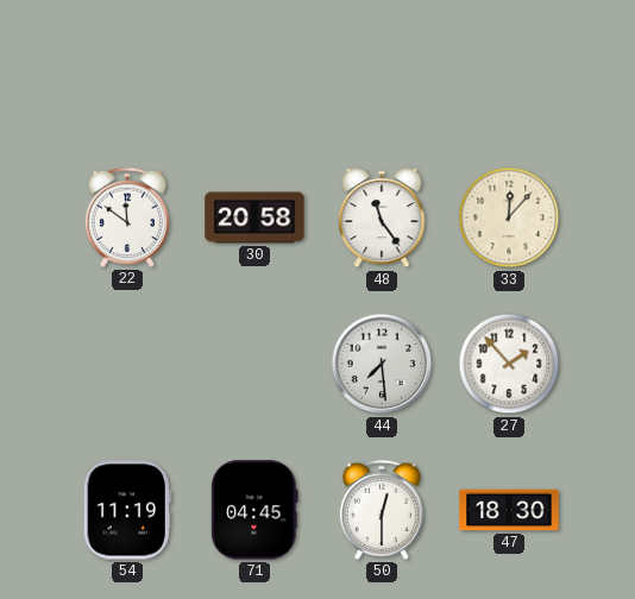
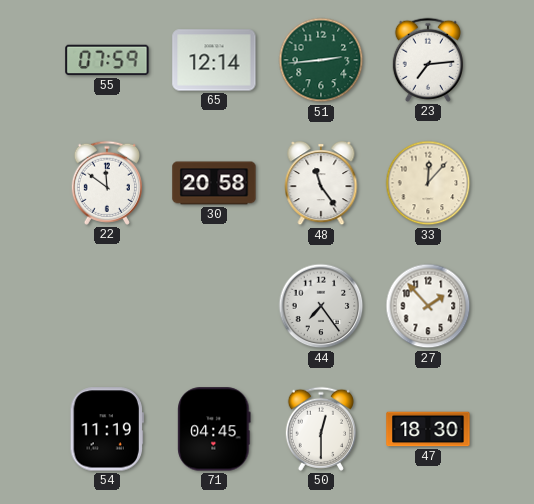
55: none -> 07:59 (107, 60)
65: none -> 12:14 (214, 60)
51: none -> 2:44 (321, 60)
23: none -> 7:14 (428, 60)
44: 7:29 -> 7:24 (321, 306)
